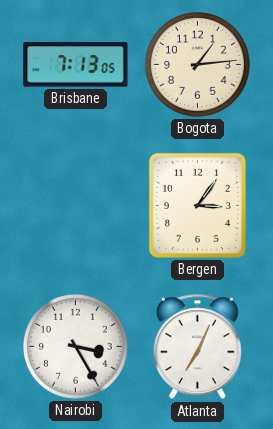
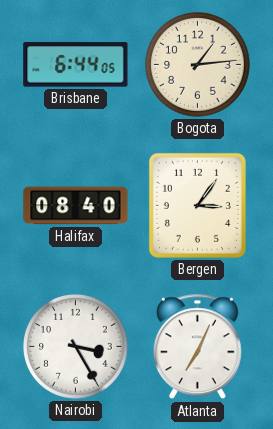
Brisbane: 7:13 -> 6:44 (76, 65)
Halifax: none -> 08:40 (76, 206)
